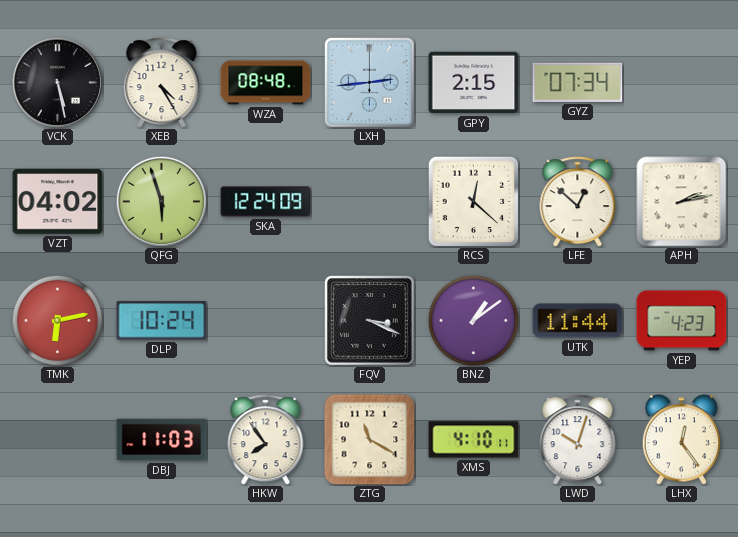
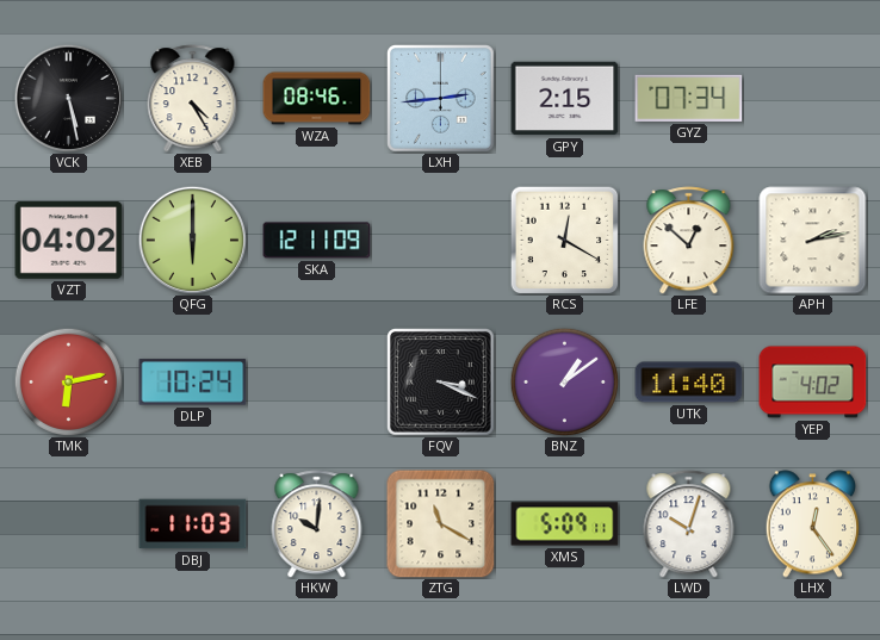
WZA: 08:48 -> 08:46 (317, 99)
QFG: 5:57 -> 6:00 (192, 240)
SKA: 12:24 -> 12:11 (317, 241)
RCS: 12:22 -> 12:20 (564, 240)
UTK: 11:44 -> 11:40 (689, 383)
YEP: 4:23 -> 4:02 (813, 383)
HKW: 7:54 -> 10:01 (317, 524)
XMS: 4:10 -> 5:09 (565, 524)
